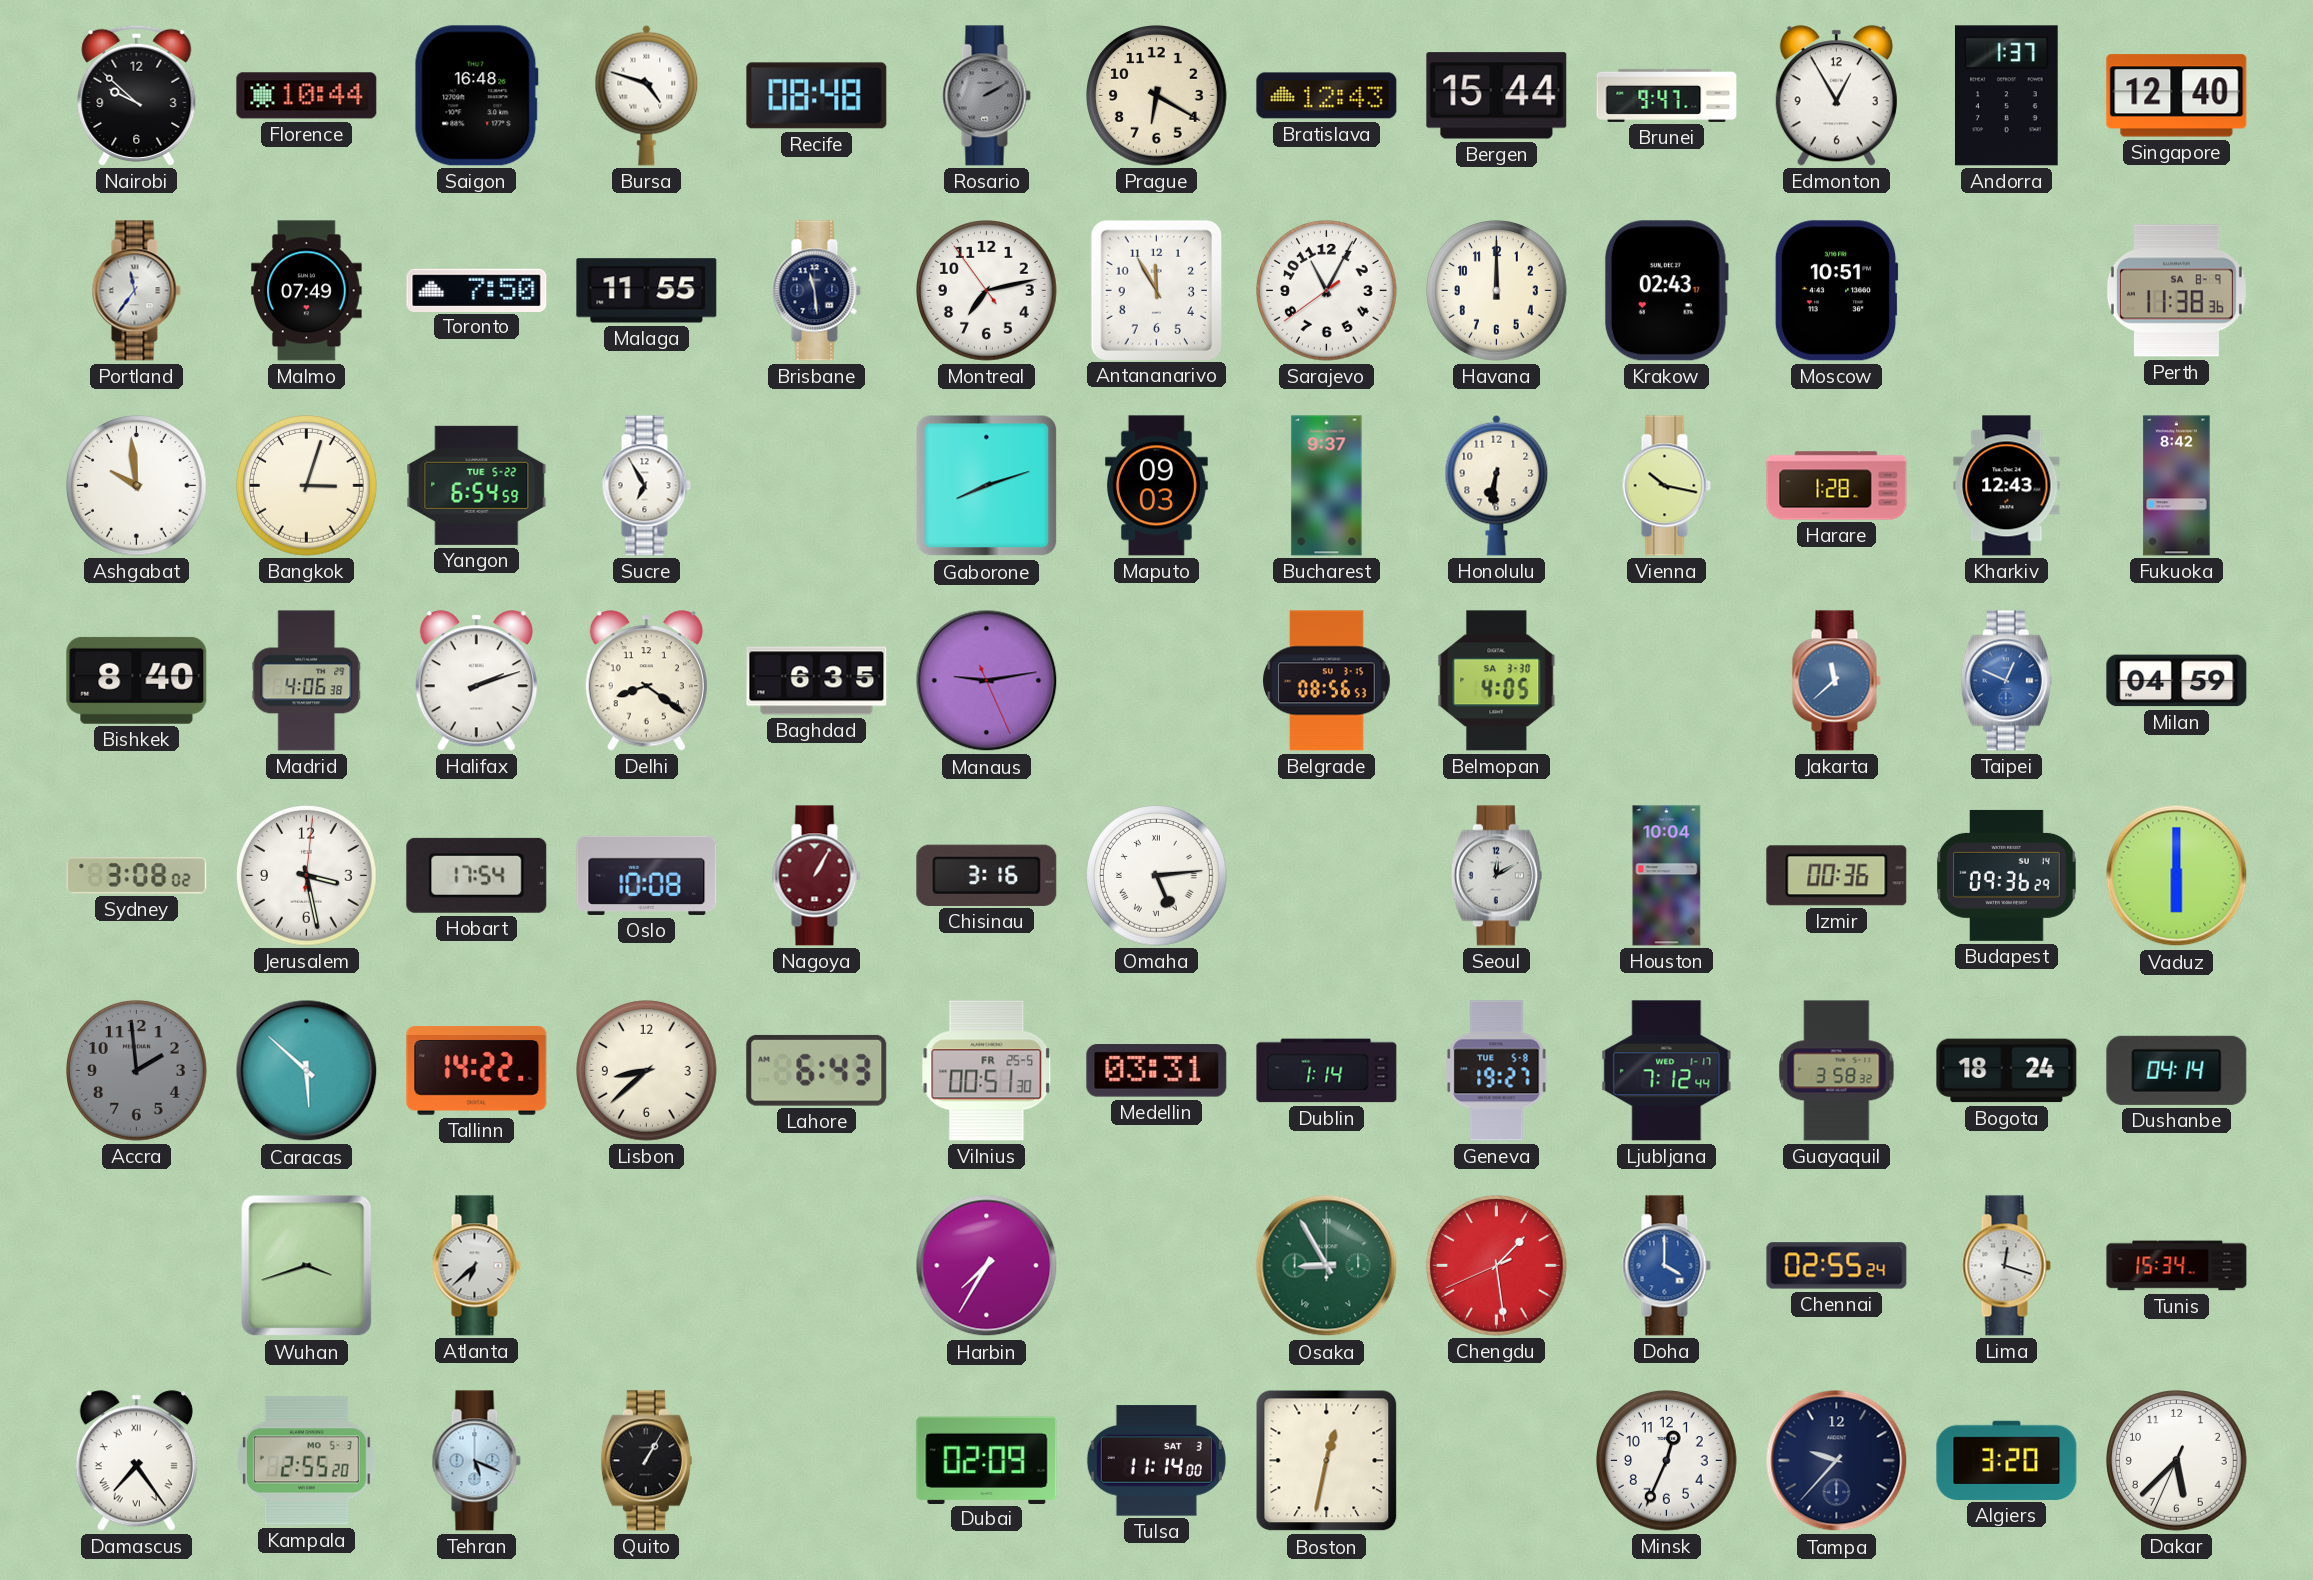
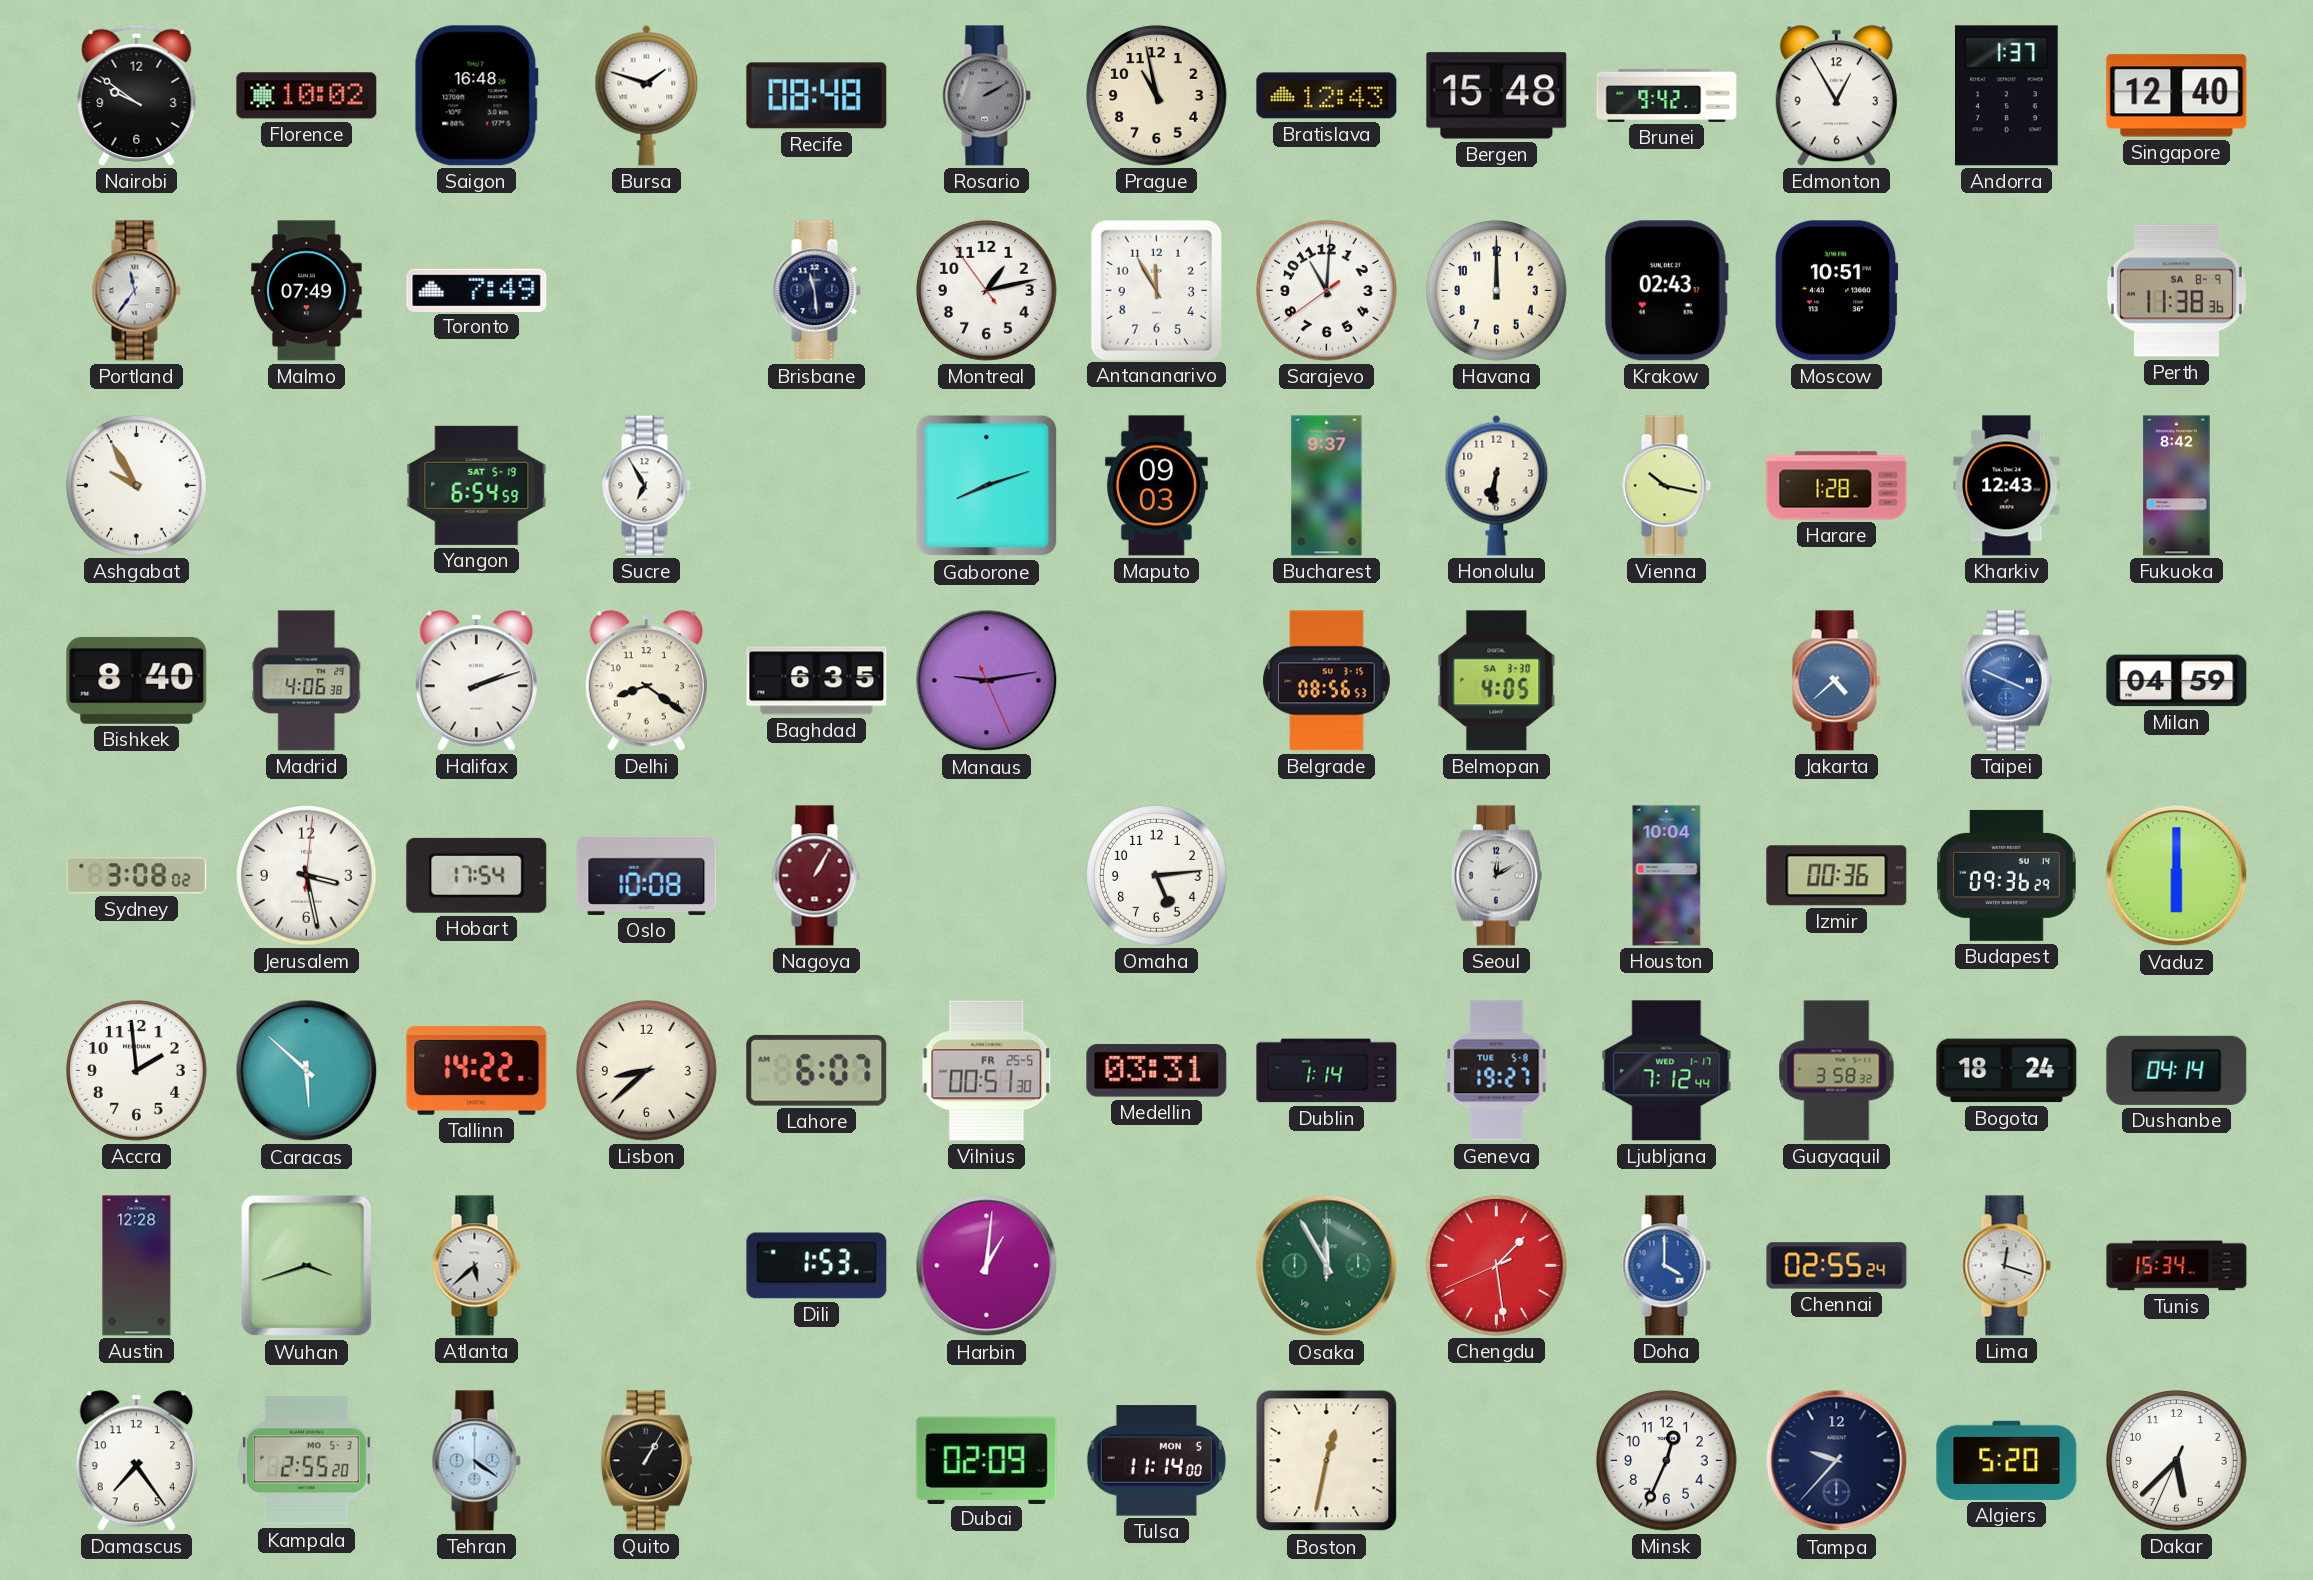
Nairobi: 9:52 -> 9:51 (137, 95)
Florence: 10:44 -> 10:02 (307, 96)
Bursa: 4:48 -> 1:48 (647, 95)
Prague: 6:20 -> 10:58 (1157, 96)
Bergen: 15:44 -> 15:48 (1497, 96)
Brunei: 9:47 -> 9:42 (1667, 95)
Toronto: 7:50 -> 7:49 (477, 290)
Malaga: 11:55 -> none (647, 291)
Montreal: 7:12 -> 1:12 (987, 291)
Sarajevo: 11:04 -> 11:00 (1327, 291)
Ashgabat: 9:59 -> 9:55 (137, 486)
Bangkok: 3:03 -> none (307, 486)
Yangon date: TUE 5-22 -> SAT 5-19 (477, 485)
Jakarta: 11:38 -> 4:38 (1836, 681)
Taipei: 12:49 -> 3:49 (2006, 681)
Chisinau: 3:16 -> none (987, 875)
Omaha numerals: Roman -> Arabic (1157, 876)
Accra dial: grey -> white (137, 1071)
Lahore: 6:43 -> 6:07 (817, 1070)
Austin: none -> 12:28 (137, 1266)
Atlanta: 6:38 -> 5:38 (476, 1266)
Dili: none -> 1:53 (817, 1266)
Harbin: 7:35 -> 1:01 (987, 1266)
Osaka: 8:55 -> 11:55 (1327, 1266)
Damascus numerals: Roman -> Arabic (136, 1461)
Tehran: 5:19 -> 4:21 (476, 1461)
Tulsa date: SAT 3 -> MON 5 (1156, 1461)
Algiers: 3:20 -> 5:20 (2007, 1460)
